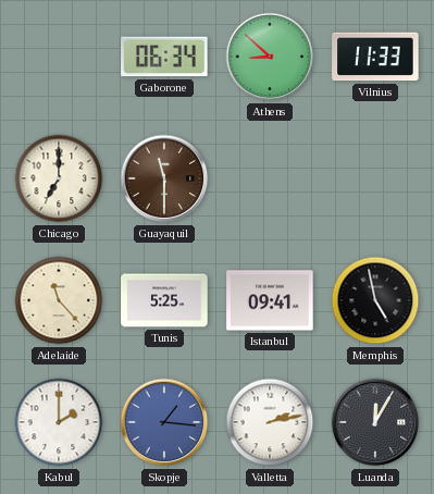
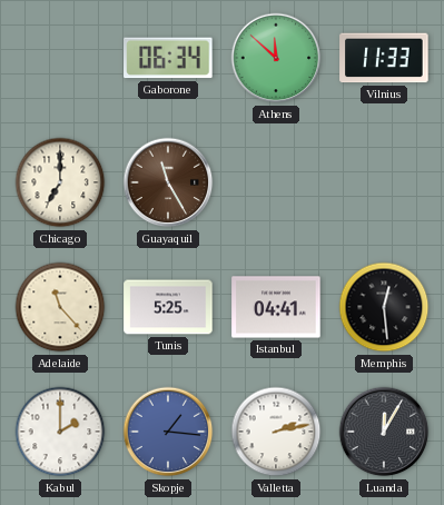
Athens: 8:52 -> 11:52 (276, 58)
Guayaquil: 11:30 -> 11:25 (168, 182)
Istanbul: 09:41 -> 04:41 (276, 307)
Memphis: 4:58 -> 12:29 (384, 307)
